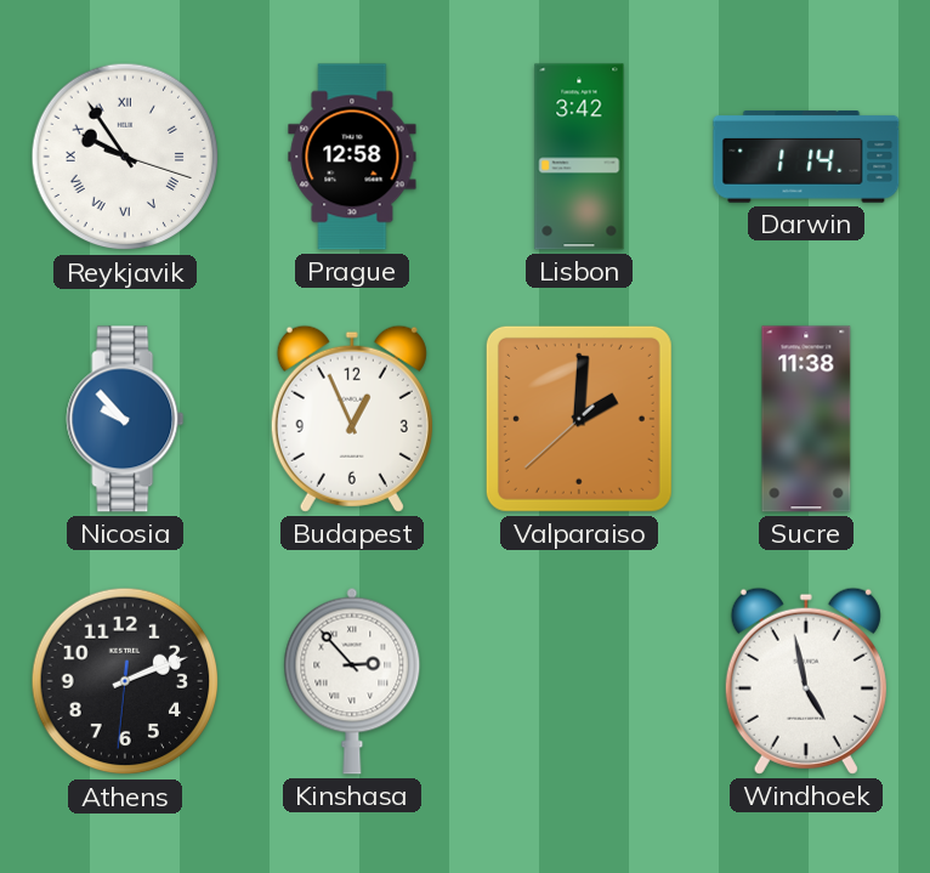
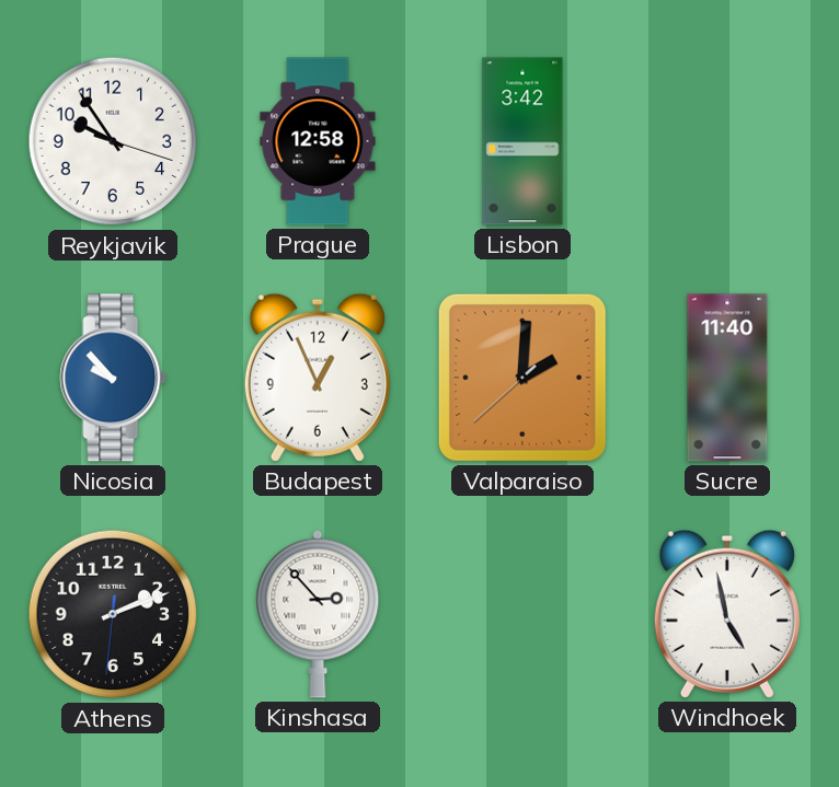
Reykjavik numerals: Roman -> Arabic (113, 141)
Darwin: 1:14 -> none (806, 158)
Sucre: 11:38 -> 11:40 (727, 378)
